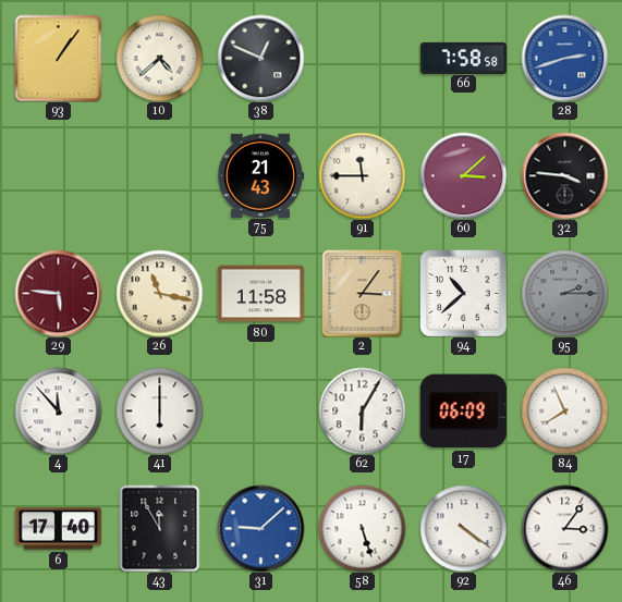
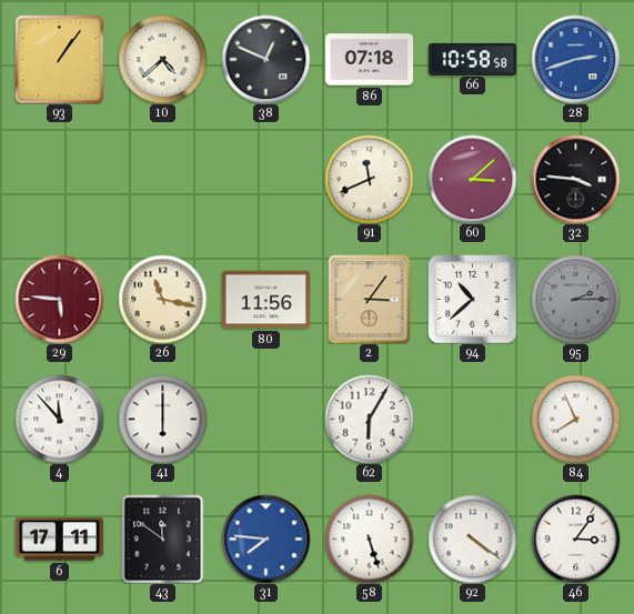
86: none -> 07:18 (369, 60)
66: 7:58 -> 10:58 (472, 59)
75: 21:43 -> none (260, 175)
91: 11:45 -> 11:41 (369, 179)
80: 11:58 -> 11:56 (265, 300)
17: 06:09 -> none (463, 411)
6: 17:40 -> 17:11 (59, 540)
43: 11:55 -> 11:51 (163, 538)
31: 9:08 -> 7:46 (265, 538)
